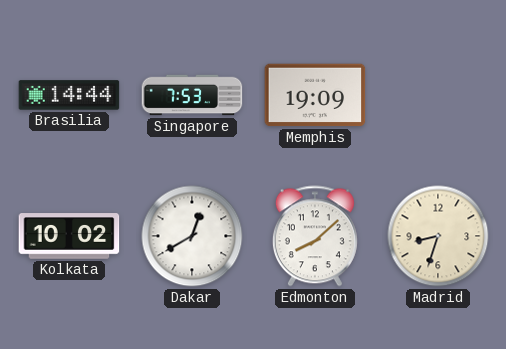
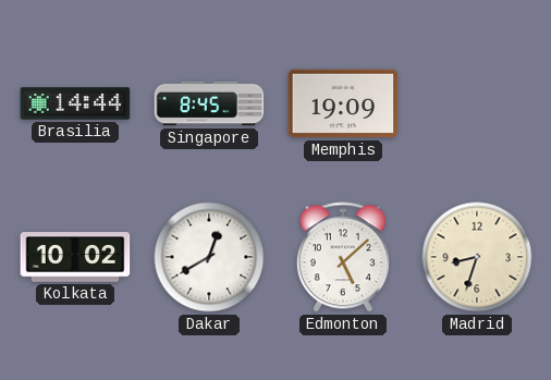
Singapore: 7:53 -> 8:45 (209, 103)
Edmonton: 8:08 -> 5:08 (343, 257)
